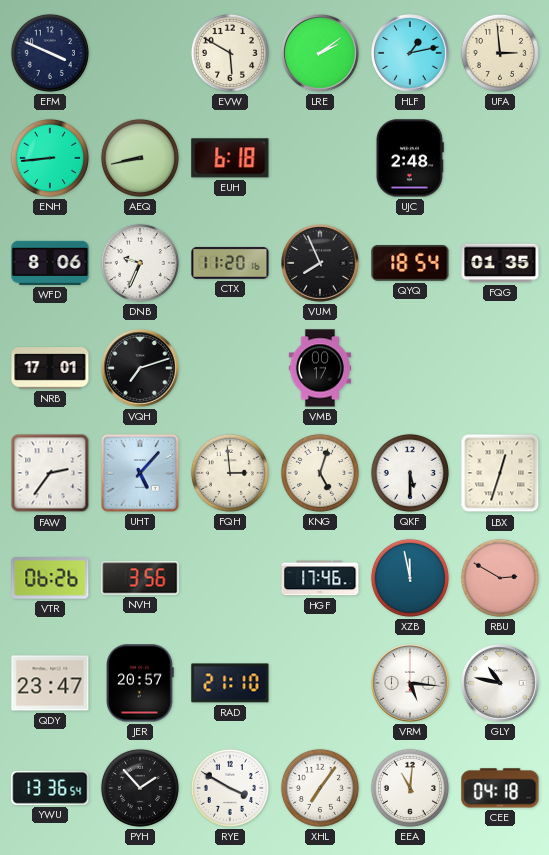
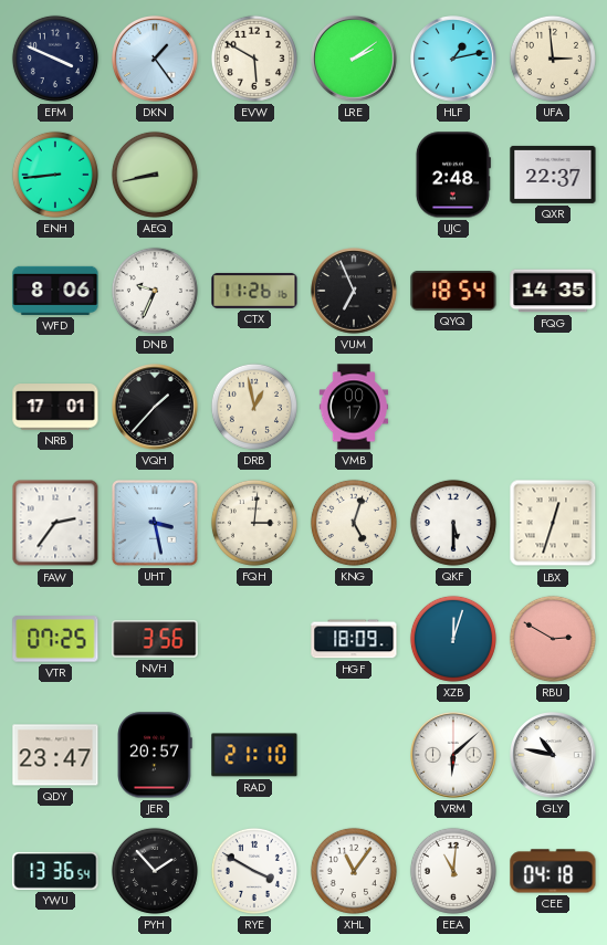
DKN: none -> 1:24 (155, 59)
EUH: 6:18 -> none (230, 158)
QXR: none -> 22:37 (553, 175)
CTX: 11:20 -> 11:26 (254, 291)
VUM: 7:56 -> 6:56 (354, 291)
FQG: 01:35 -> 14:35 (553, 291)
VQH: 7:12 -> 1:37 (155, 407)
DRB: none -> 12:58 (254, 407)
UHT: 5:07 -> 3:28 (156, 524)
FQH: 2:59 -> 3:01 (254, 523)
VTR: 06:26 -> 07:25 (55, 639)
HGF: 17:46 -> 18:09 (354, 639)
XZB: 11:58 -> 12:03 (453, 639)
VRM: 5:16 -> 6:08 (453, 755)
XHL: 7:06 -> 11:06 (354, 871)
